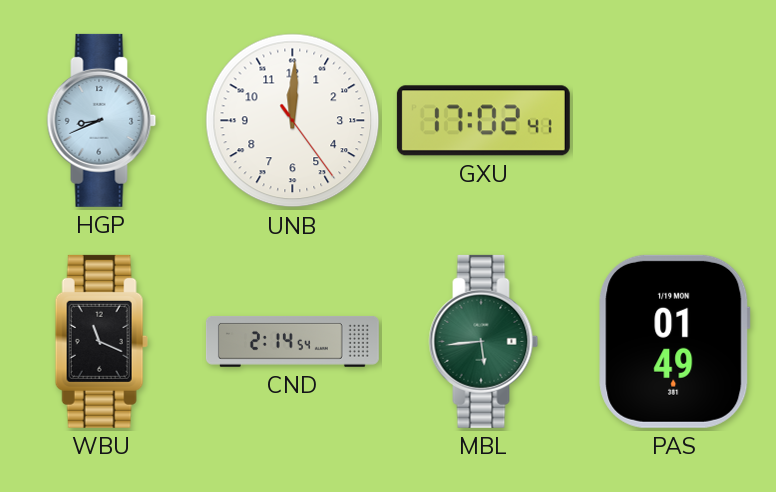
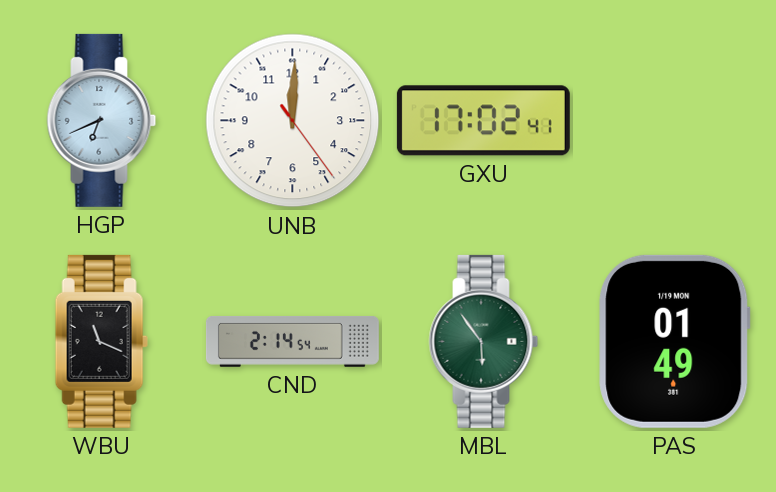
HGP: 8:41 -> 6:41 (102, 120)
MBL: 5:44 -> 5:54 (484, 341)
